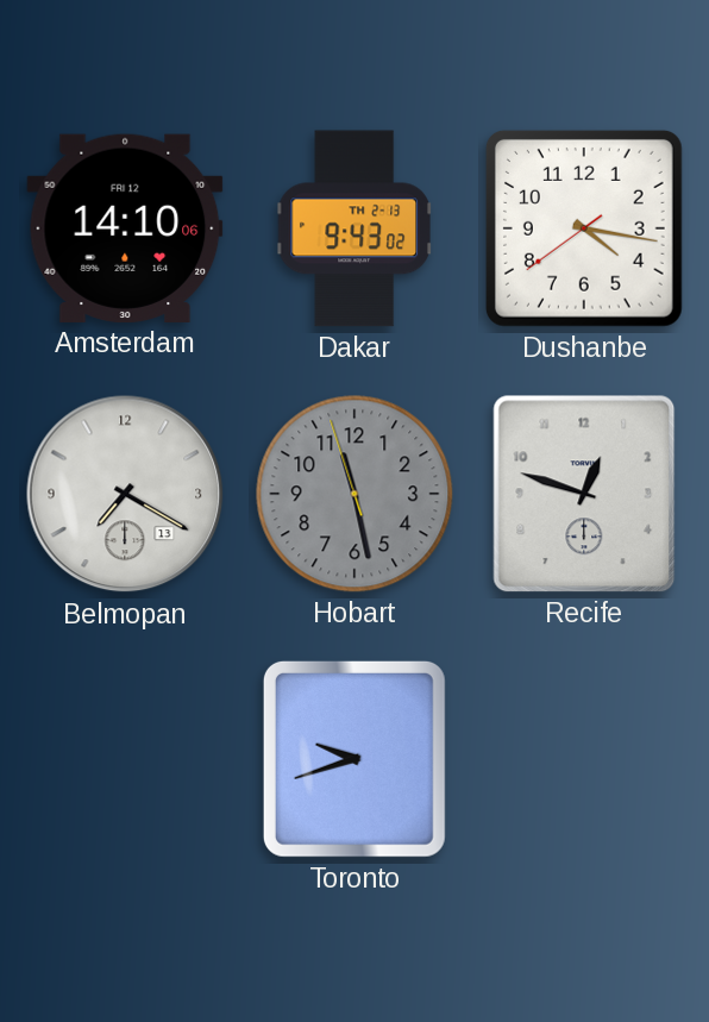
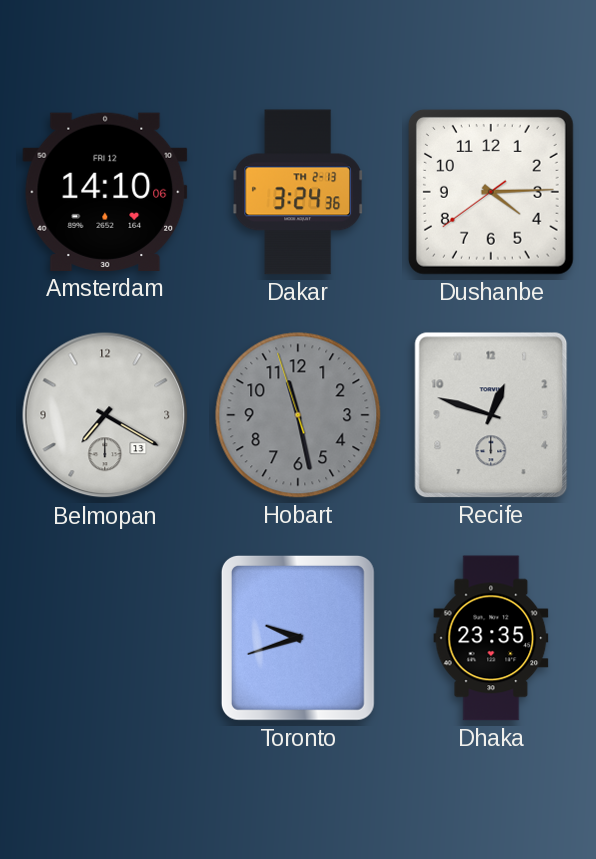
Dakar: 9:43 -> 3:24 (298, 192)
Dushanbe: 4:16 -> 4:14 (491, 192)
Dhaka: none -> 23:35 (491, 638)
